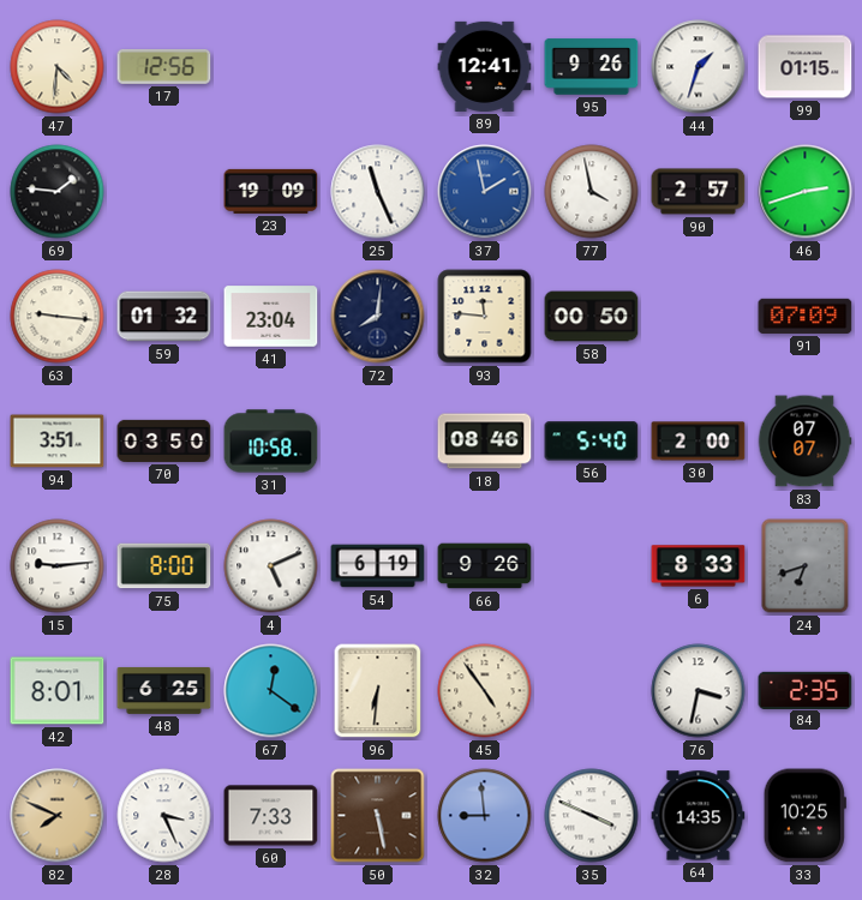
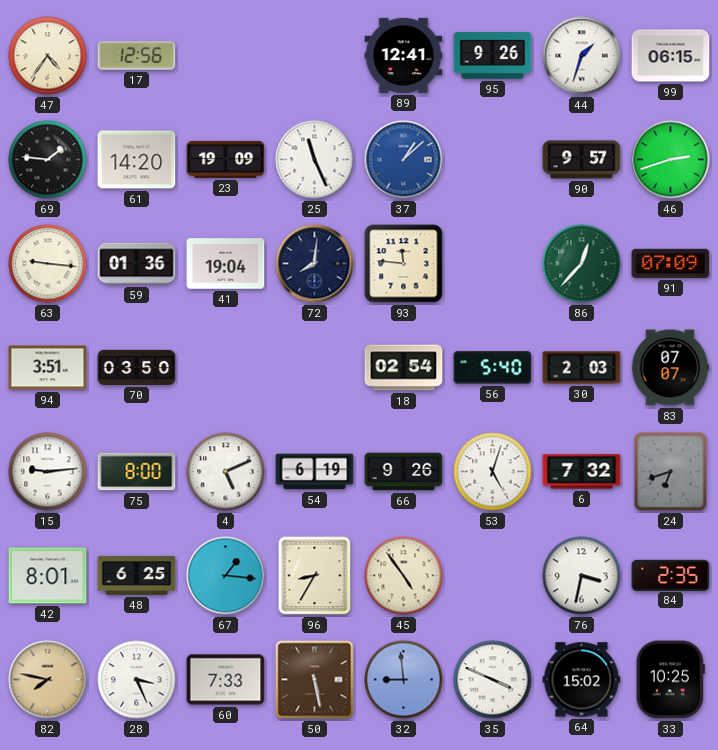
47: 4:31 -> 4:36 (48, 56)
99: 01:15 -> 06:15 (671, 56)
61: none -> 14:20 (137, 160)
37: 1:58 -> 1:08 (404, 160)
77: 3:58 -> none (592, 192)
90: 2:57 -> 9:57 (582, 160)
59: 01:32 -> 01:36 (137, 264)
41: 23:04 -> 19:04 (226, 264)
58: 00:50 -> none (592, 317)
86: none -> 12:37 (582, 264)
31: 10:58 -> none (271, 442)
18: 08:46 -> 02:54 (404, 368)
30: 2:00 -> 2:03 (582, 368)
53: none -> 5:03 (493, 472)
6: 8:33 -> 7:32 (582, 472)
67: 12:21 -> 1:16 (226, 576)
96: 6:31 -> 8:35 (315, 576)
82: 7:49 -> 7:47 (48, 680)
64: 14:35 -> 15:02 (582, 680)
